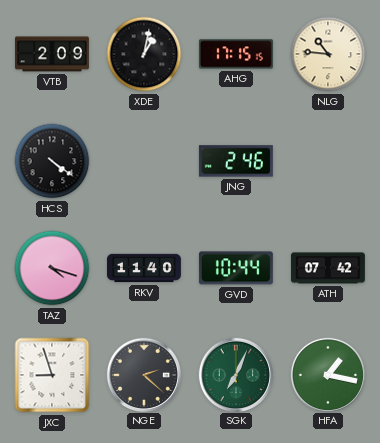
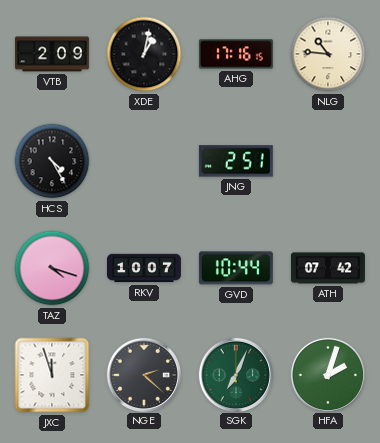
AHG: 17:15 -> 17:16 (236, 54)
HCS: 4:21 -> 4:25 (52, 161)
JNG: 2:46 -> 2:51 (236, 161)
RKV: 11:40 -> 10:07 (144, 268)
JXC: 8:57 -> 11:57 (52, 375)
HFA: 1:17 -> 2:03 (327, 374)
